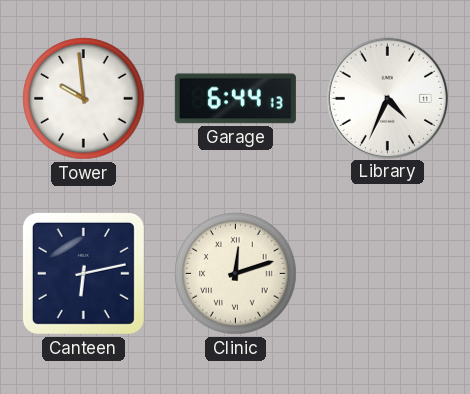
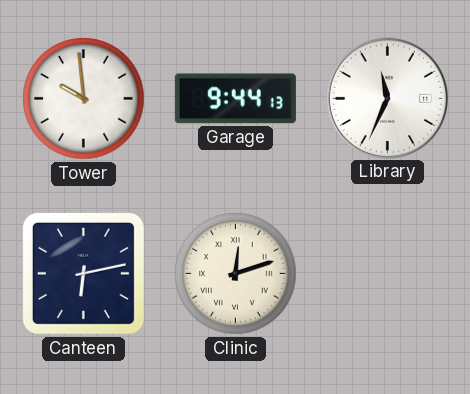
Garage: 6:44 -> 9:44 (235, 99)
Library: 4:34 -> 11:34 (387, 98)
